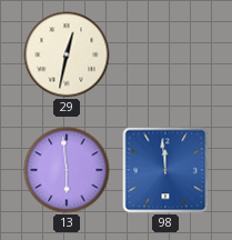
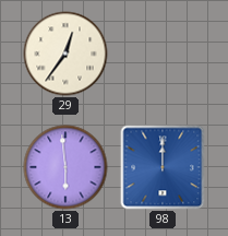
29: 12:32 -> 12:36 (65, 54)
98: 11:59 -> 12:00 (163, 167)
